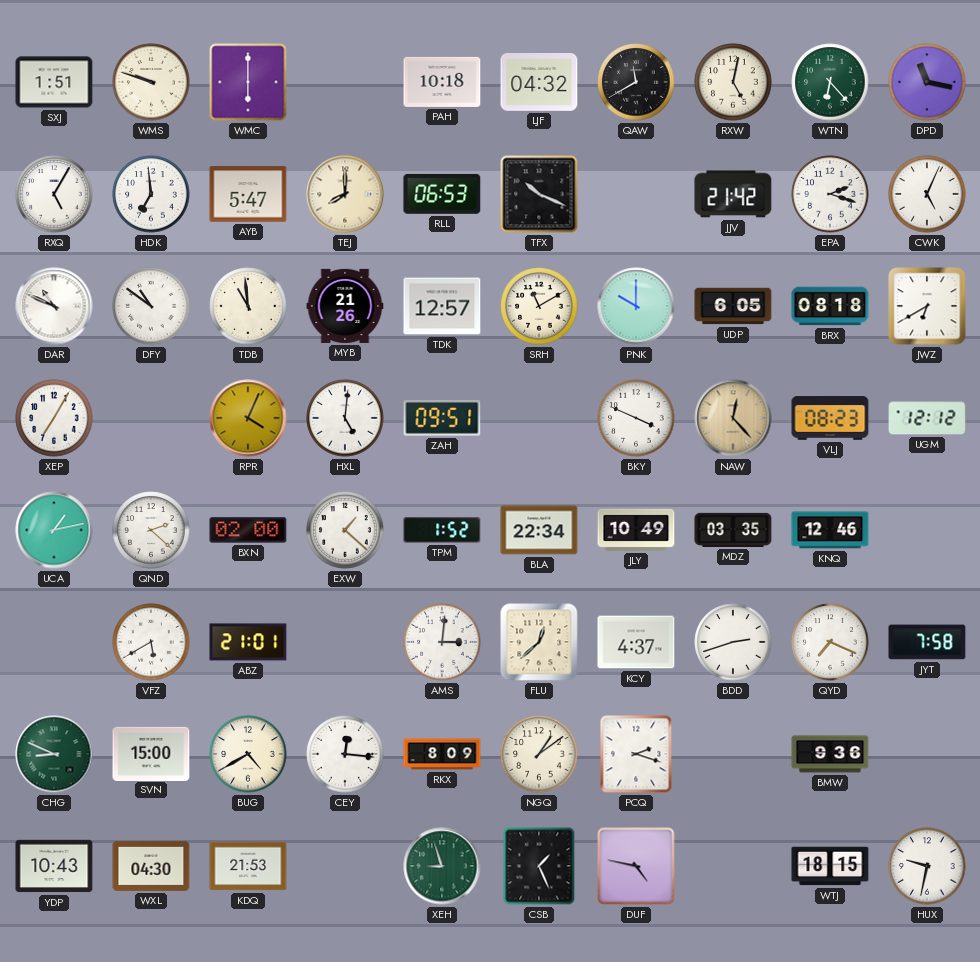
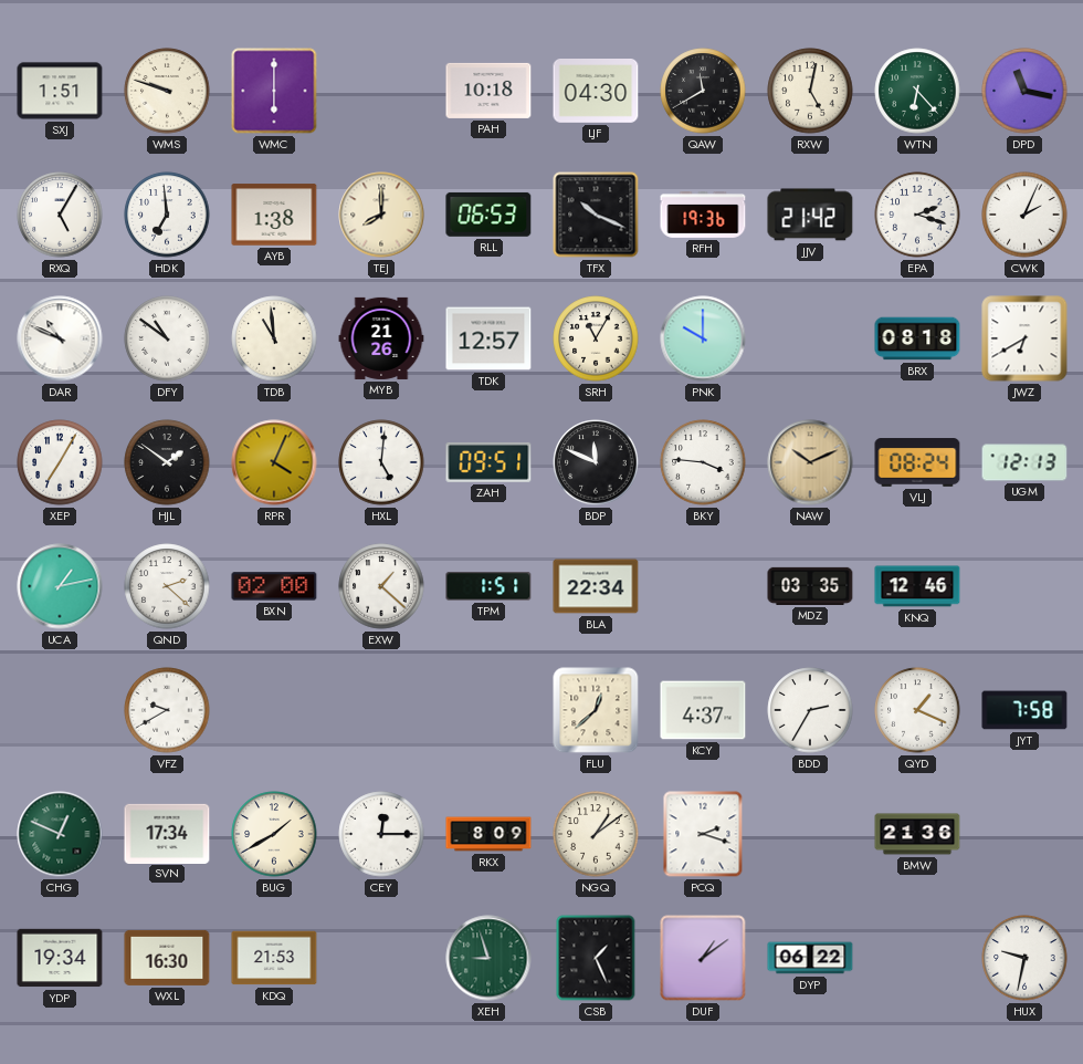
LJF: 04:32 -> 04:30 (596, 92)
AYB: 5:47 -> 1:38 (274, 215)
RFH: none -> 19:36 (703, 216)
CWK: 5:04 -> 2:04 (1024, 215)
SRH: 11:10 -> 11:05 (596, 338)
UDP: 6:05 -> none (733, 306)
HJL: none -> 1:51 (167, 462)
BDP: none -> 11:49 (596, 462)
BKY: 3:49 -> 3:46 (703, 462)
NAW: 12:23 -> 10:11 (810, 462)
VLJ: 08:23 -> 08:24 (917, 462)
UGM: 12:12 -> 12:13 (1024, 462)
TPM: 1:52 -> 1:51 (488, 586)
JLY: 10:49 -> none (636, 530)
VFZ: 5:40 -> 9:40 (167, 710)
ABZ: 21:01 -> none (248, 642)
AMS: 3:01 -> none (442, 642)
BDD: 2:42 -> 2:35 (810, 710)
QYD: 7:19 -> 1:19 (917, 710)
CHG: 8:49 -> 12:49 (60, 834)
SVN: 15:00 -> 17:34 (167, 833)
BUG: 4:40 -> 1:40 (274, 834)
CEY: 12:16 -> 12:15 (381, 834)
BMW: 9:36 -> 21:36 (917, 834)
YDP: 10:43 -> 19:34 (60, 958)
WXL: 04:30 -> 16:30 (167, 958)
DUF: 4:47 -> 1:09 (703, 958)
DYP: none -> 06:22 (810, 958)
WTJ: 18:15 -> none (830, 866)
